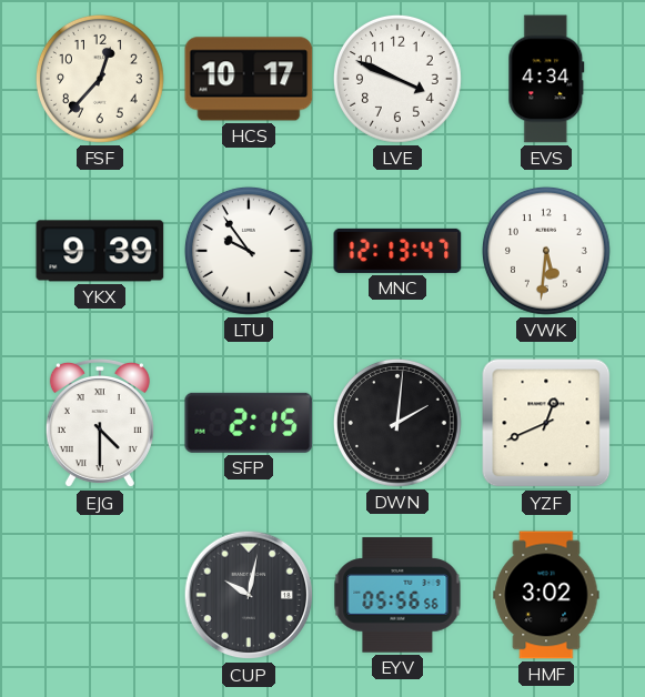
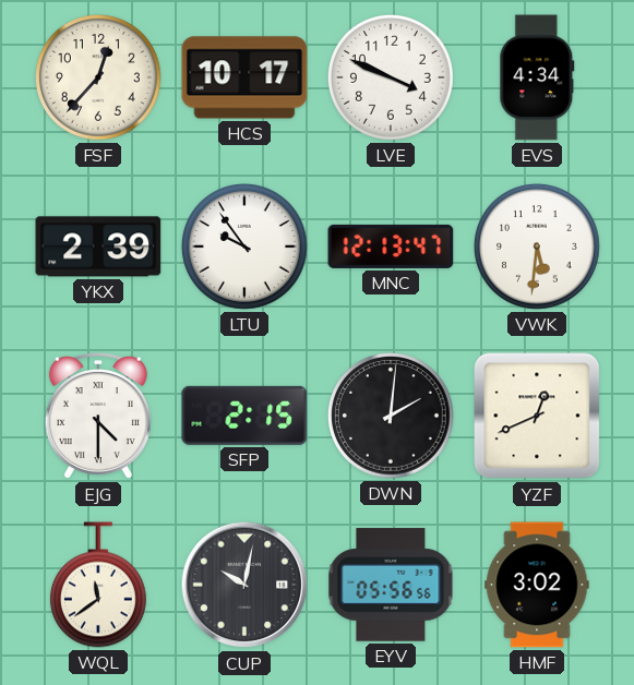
YKX: 9:39 -> 2:39 (98, 247)
WQL: none -> 11:39 (98, 585)
